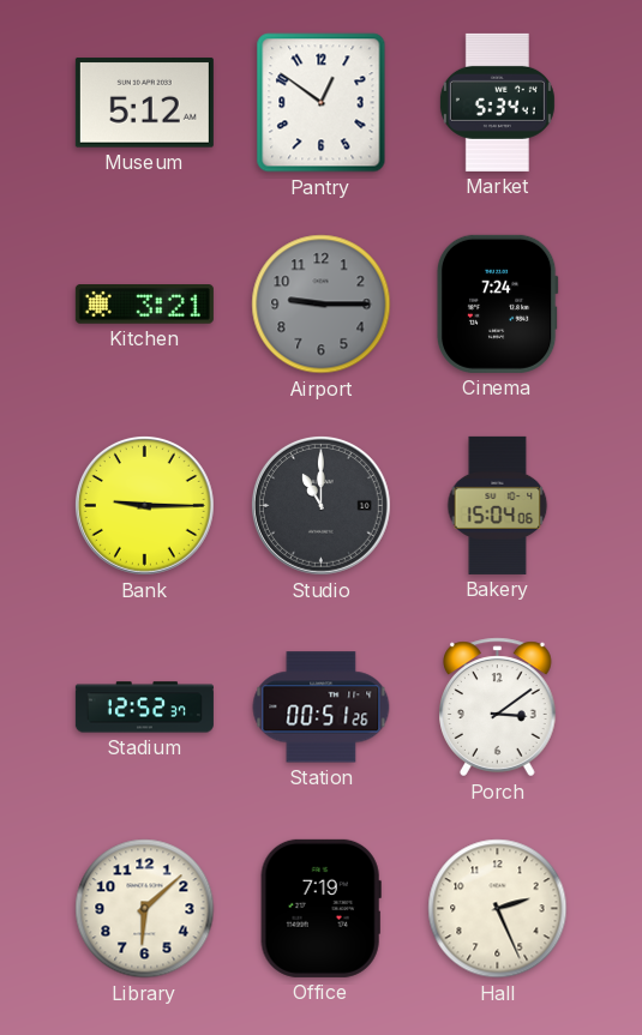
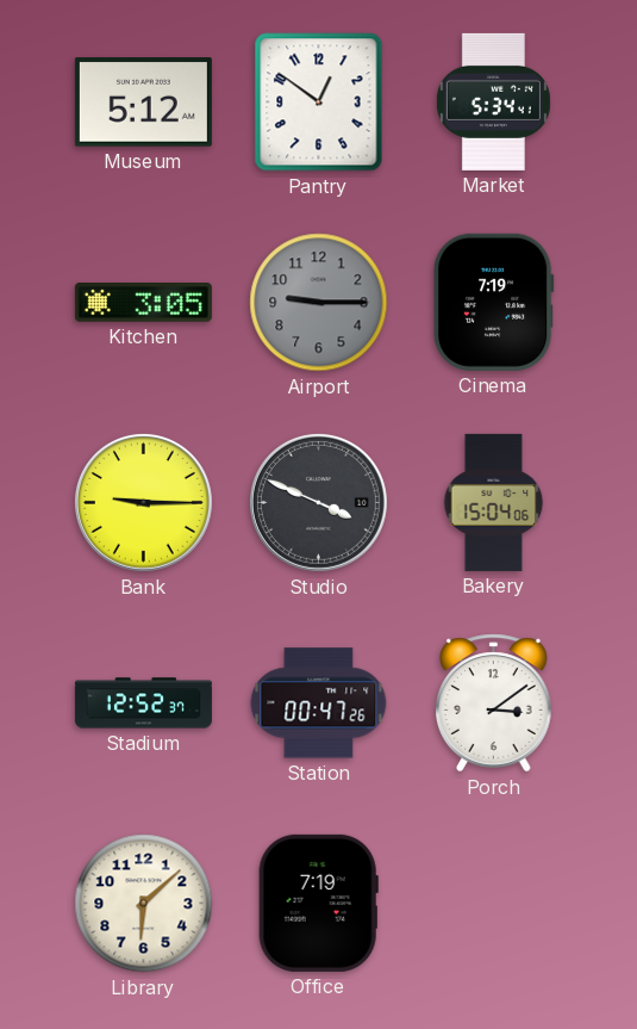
Kitchen: 3:21 -> 3:05 (143, 303)
Cinema: 7:24 -> 7:19 (493, 302)
Studio: 11:00 -> 3:49 (319, 503)
Station: 00:51 -> 00:47 (319, 703)
Hall: 2:26 -> none (498, 909)
